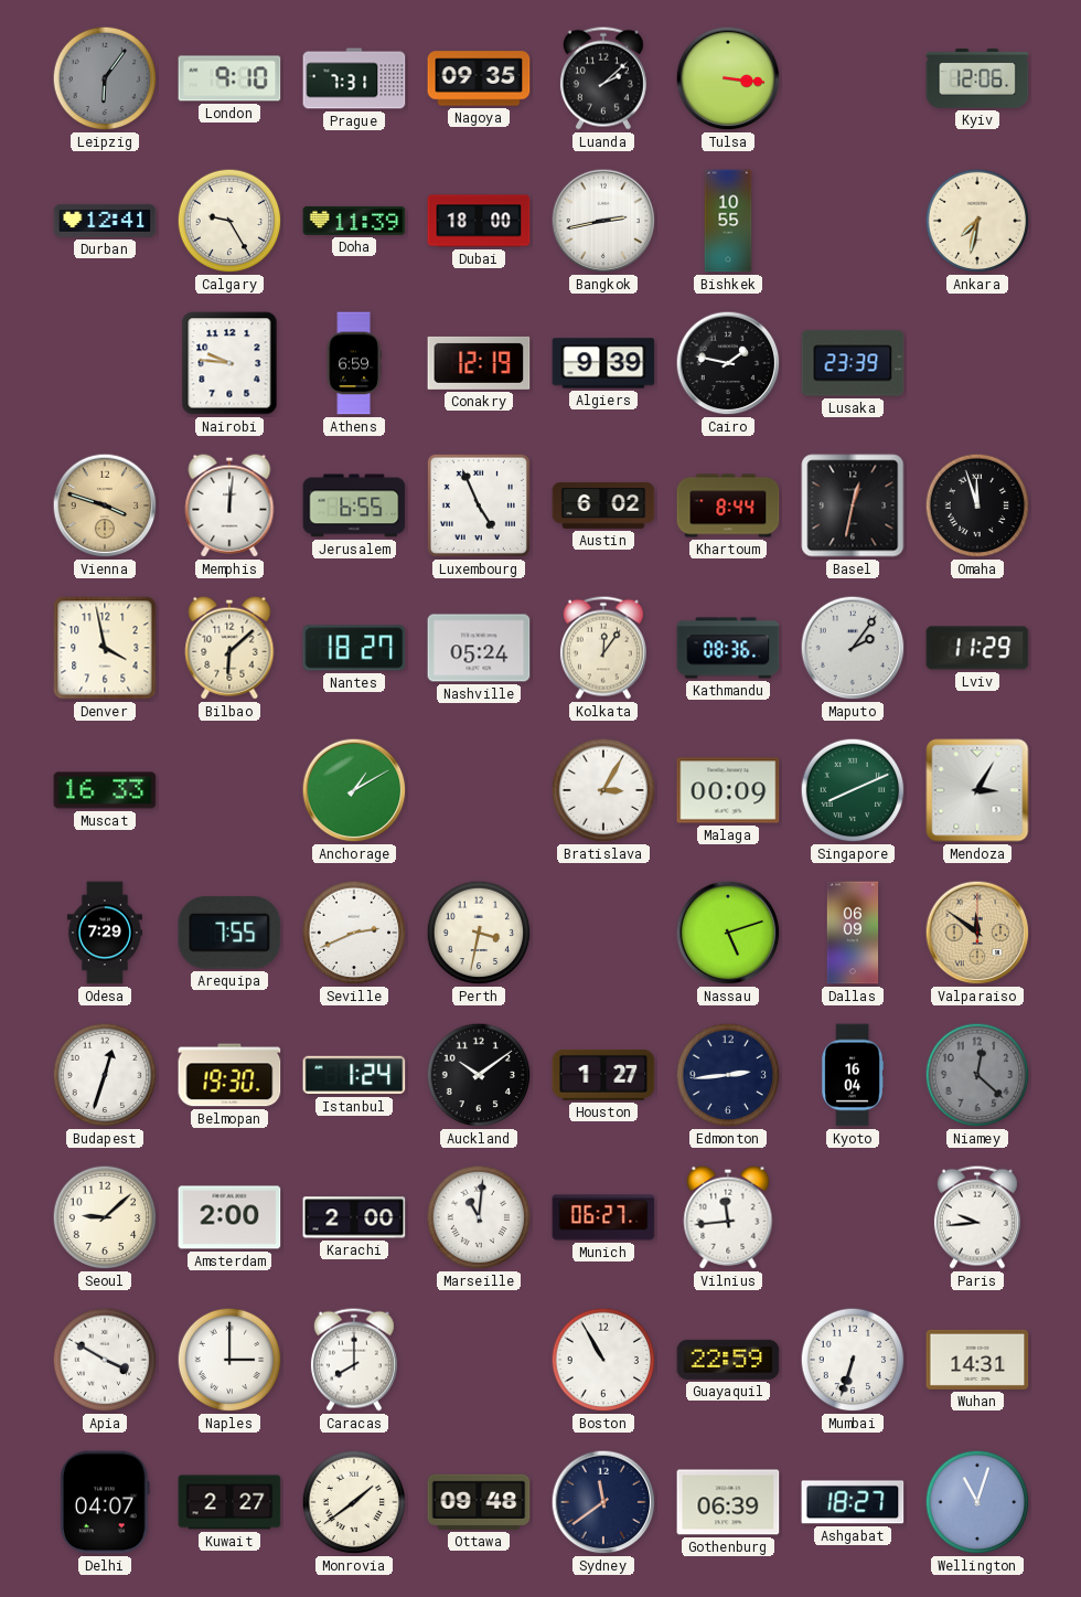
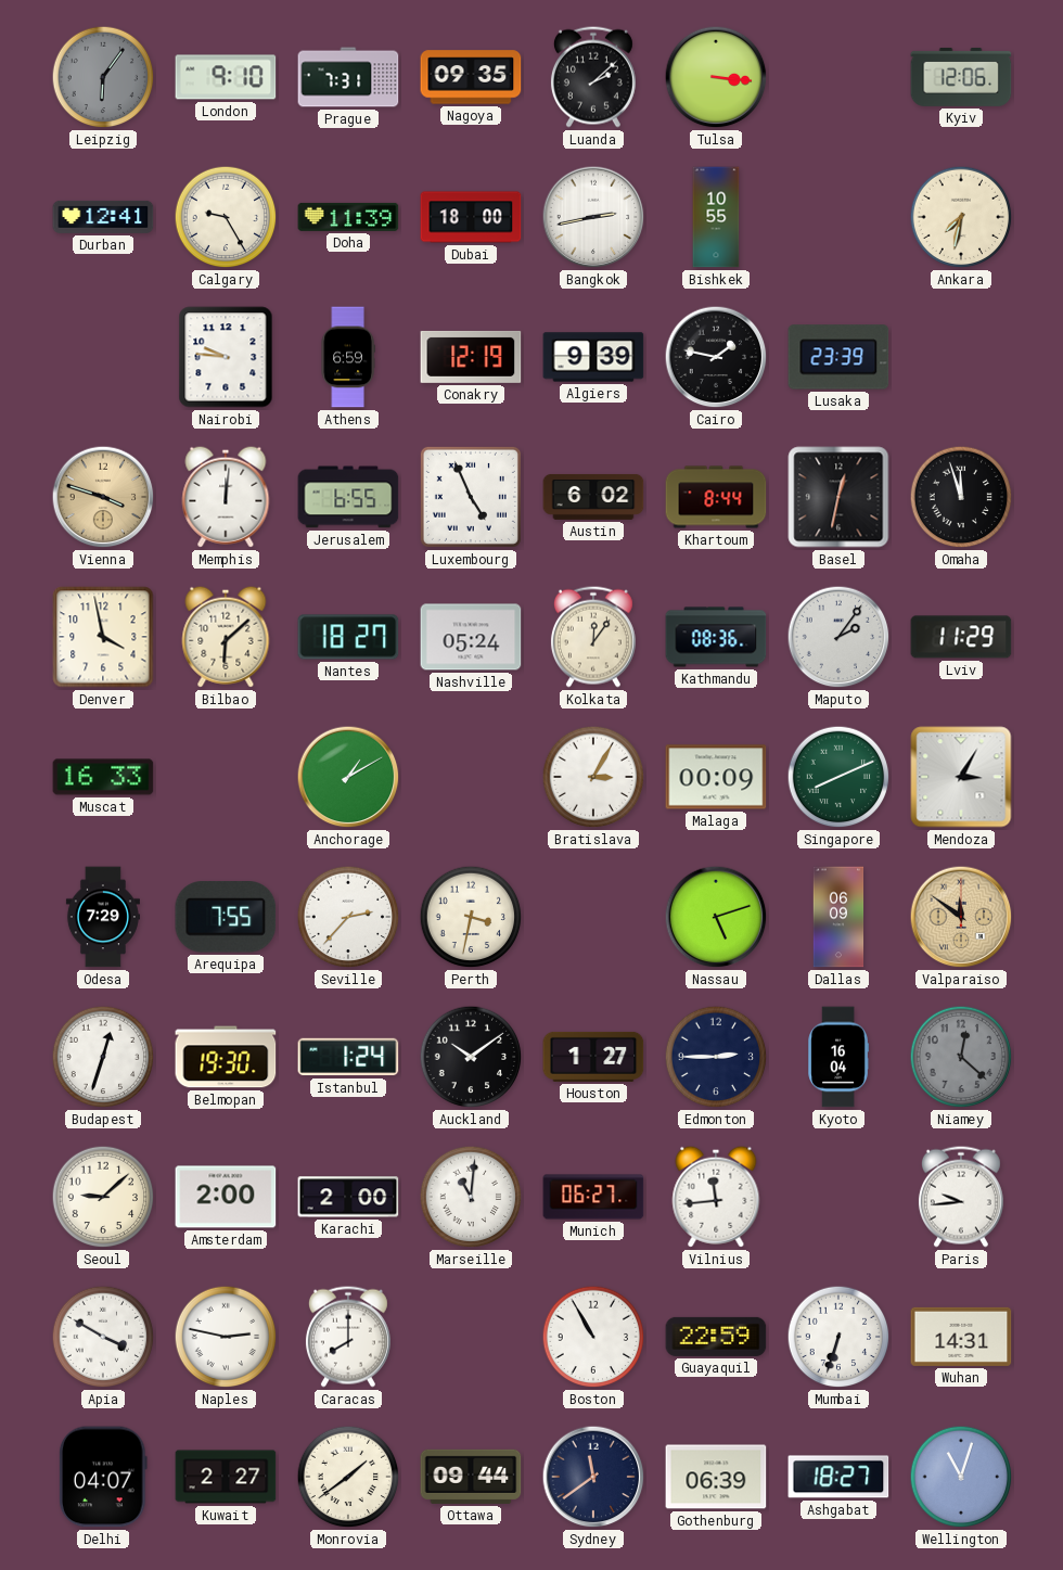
Seville: 2:41 -> 2:37 (348, 917)
Edmonton: 2:44 -> 2:45 (716, 1057)
Naples: 3:00 -> 2:47 (226, 1337)
Ottawa: 09:48 -> 09:44 (471, 1477)
